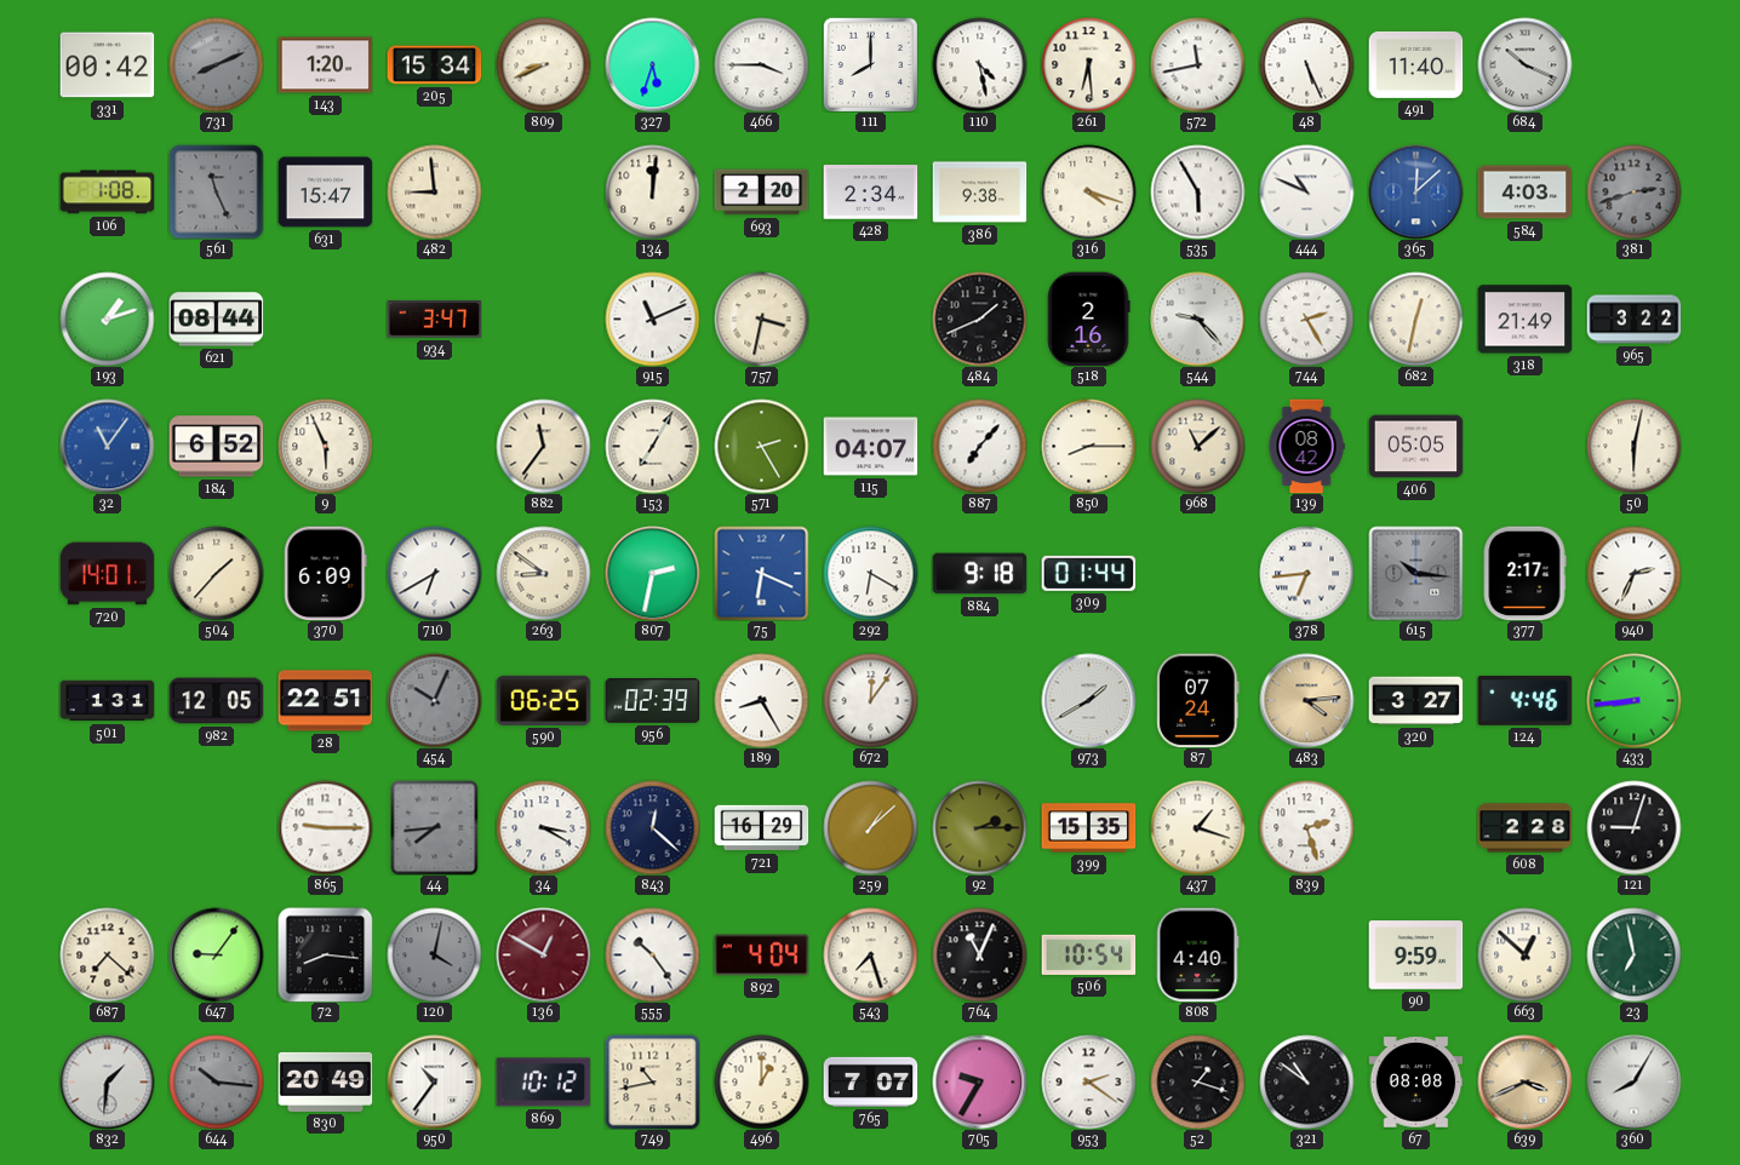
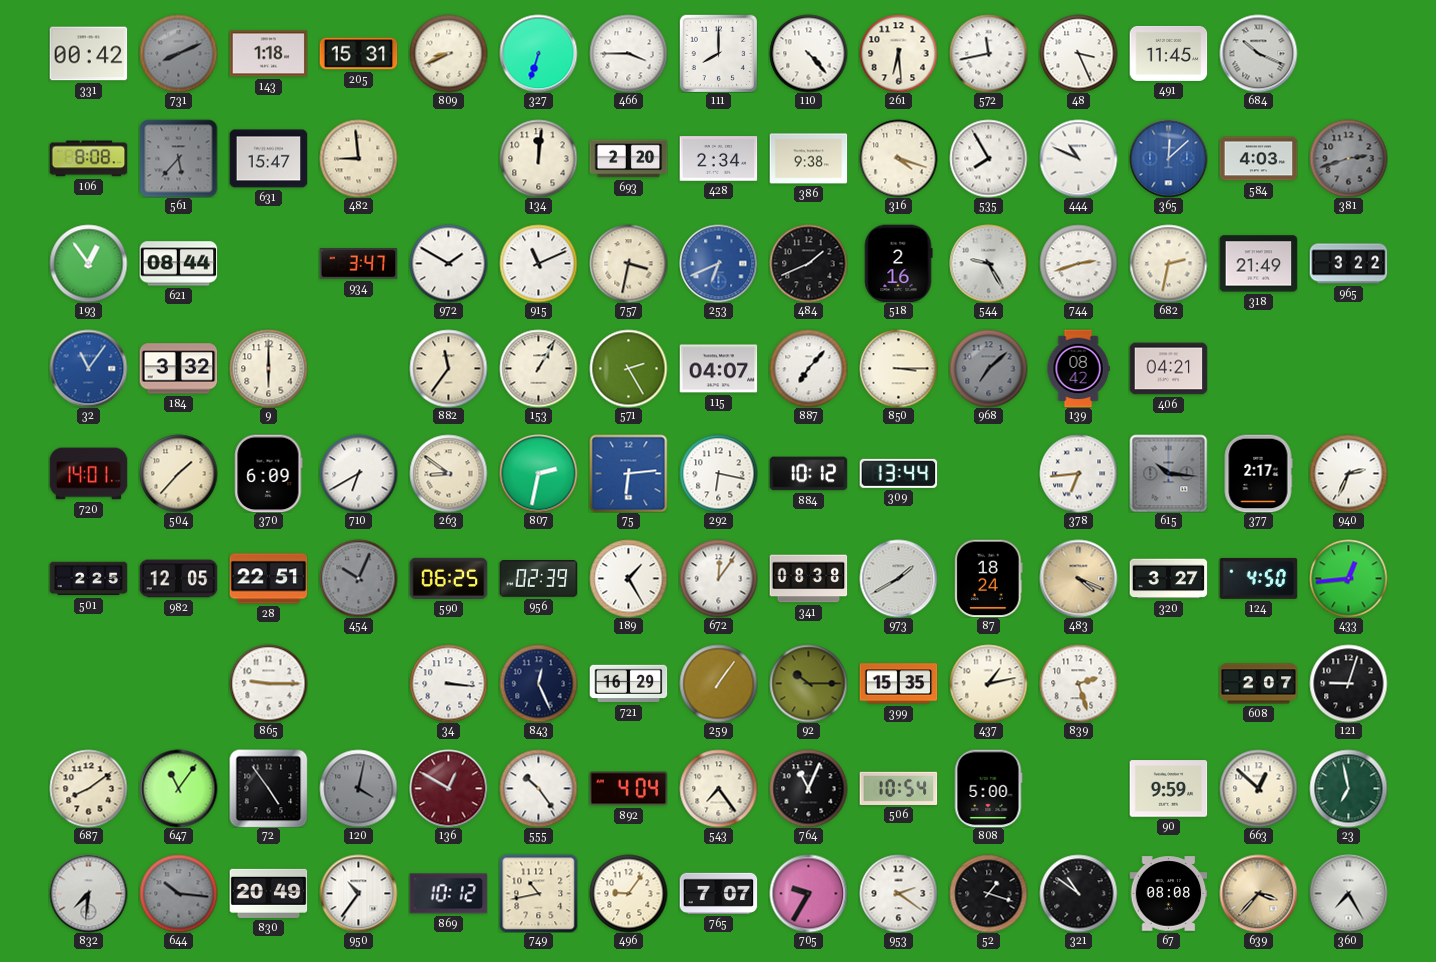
143: 1:20 -> 1:18 (268, 54)
205: 15:34 -> 15:31 (358, 54)
327: 5:33 -> 6:33 (538, 53)
110: 4:28 -> 4:23 (808, 53)
48: 5:26 -> 3:26 (1078, 53)
491: 11:40 -> 11:45 (1168, 53)
106: 1:08 -> 8:08 (88, 159)
561: 11:26 -> 5:37 (178, 158)
535: 5:55 -> 7:55 (988, 158)
193: 1:12 -> 12:54 (88, 263)
972: none -> 1:50 (448, 263)
253: none -> 6:41 (718, 263)
544: 9:23 -> 9:25 (988, 263)
744: 2:25 -> 2:42 (1078, 263)
682: 12:32 -> 2:32 (1168, 263)
184: 6:52 -> 3:32 (178, 369)
9: 5:56 -> 6:00 (268, 368)
153: 7:05 -> 1:05 (538, 368)
850: 8:15 -> 3:15 (898, 368)
968: 11:08 -> 7:08 (988, 368)
968 dial: cream -> grey (988, 368)
406: 05:05 -> 04:21 (1168, 369)
50: 6:02 -> none (1633, 446)
75: 6:19 -> 6:14 (628, 473)
292: 6:20 -> 6:17 (718, 473)
884: 9:18 -> 10:12 (808, 474)
309: 01:44 -> 13:44 (898, 473)
501: 1:31 -> 2:25 (88, 579)
189: 8:25 -> 1:25 (628, 578)
341: none -> 08:38 (808, 579)
87: 07:24 -> 18:24 (989, 578)
483: 4:14 -> 4:19 (1078, 578)
124: 4:46 -> 4:50 (1258, 578)
433: 8:44 -> 12:44 (1348, 578)
44: 7:44 -> none (435, 827)
34: 3:20 -> 3:16 (448, 683)
843: 12:22 -> 12:26 (538, 683)
259: 1:08 -> 1:06 (718, 683)
92: 2:15 -> 10:15 (808, 683)
437: 1:18 -> 1:13 (988, 683)
608: 2:28 -> 2:07 (1258, 684)
687: 7:22 -> 8:09 (88, 788)
647: 9:06 -> 11:06 (178, 788)
72: 8:16 -> 4:54 (268, 788)
543: 7:27 -> 7:24 (718, 788)
808: 4:40 -> 5:00 (988, 788)
832: 1:31 -> 7:31 (88, 893)
496: 1:00 -> 9:06 (628, 893)
639: 3:41 -> 3:37 (1258, 893)
360: 8:05 -> 7:25 (1348, 893)
